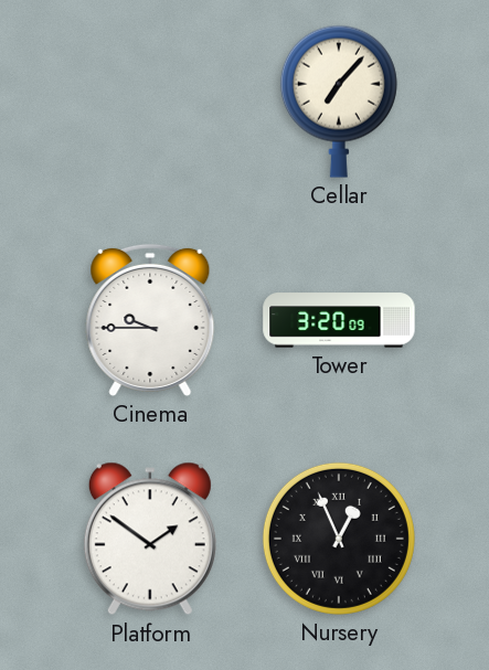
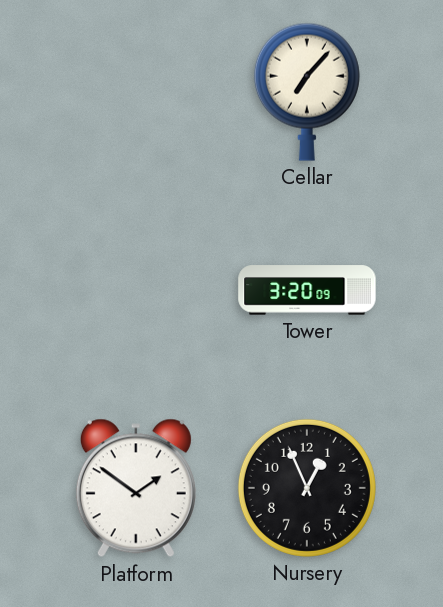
Cinema: 9:45 -> none (150, 320)
Nursery numerals: Roman -> Arabic (307, 488)
